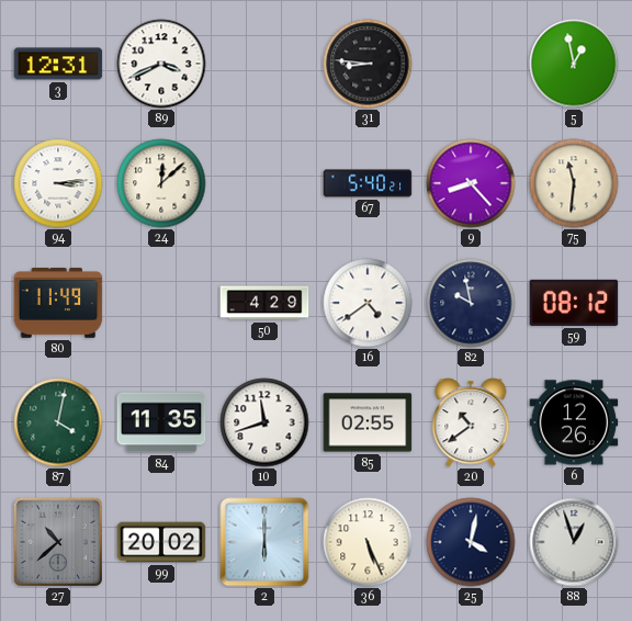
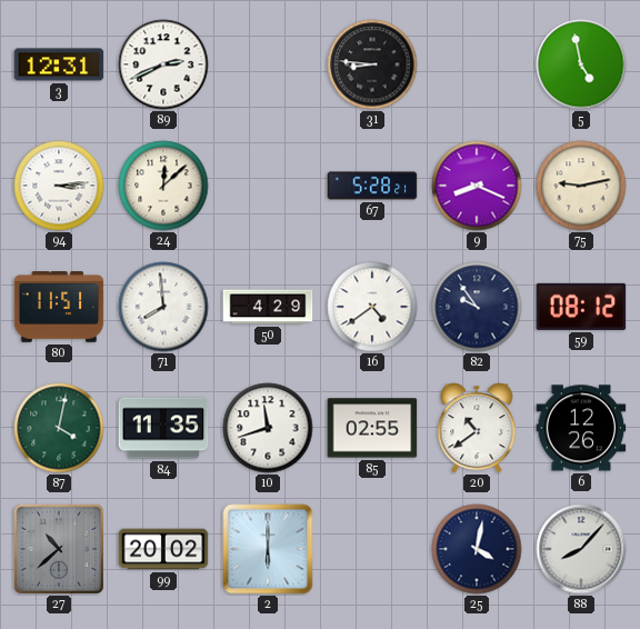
89: 3:41 -> 2:41 (163, 64)
5: 12:58 -> 4:58 (581, 64)
67: 5:40 -> 5:28 (372, 186)
9: 8:23 -> 8:19 (477, 186)
75: 11:31 -> 9:13 (581, 186)
80: 11:49 -> 11:51 (59, 307)
71: none -> 7:59 (163, 307)
82: 9:58 -> 9:54 (477, 307)
36: 5:26 -> none (368, 542)
88: 12:57 -> 8:07 (581, 549)
